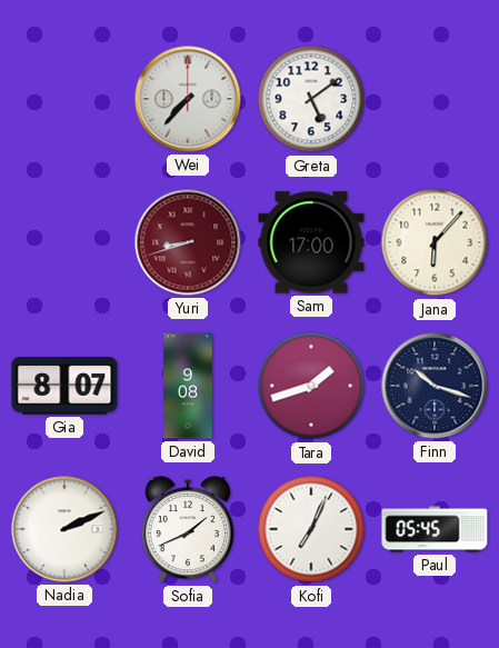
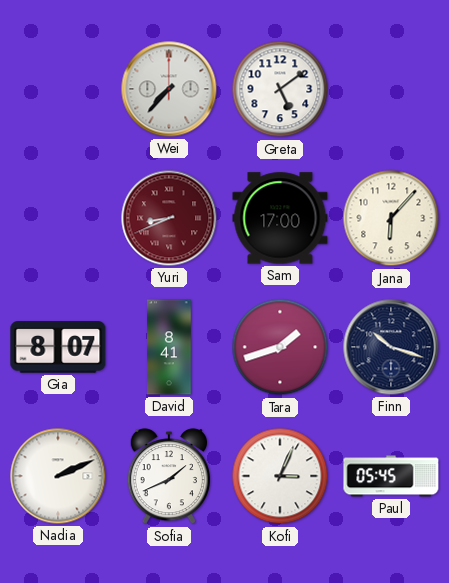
Yuri: 8:42 -> 8:41 (169, 218)
David: 9:08 -> 8:41 (169, 347)
Kofi: 7:04 -> 3:04 (280, 476)
